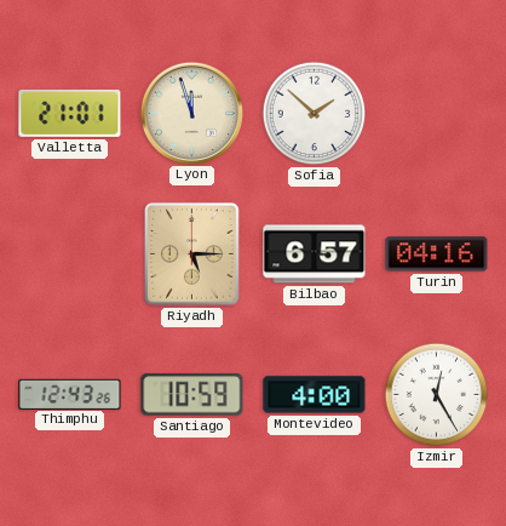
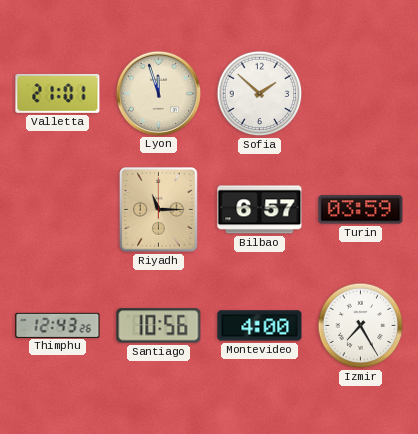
Riyadh: 5:15 -> 11:15 (159, 210)
Turin: 04:16 -> 03:59 (361, 210)
Santiago: 10:59 -> 10:56 (159, 326)
Izmir: 12:25 -> 7:25 (361, 326)
